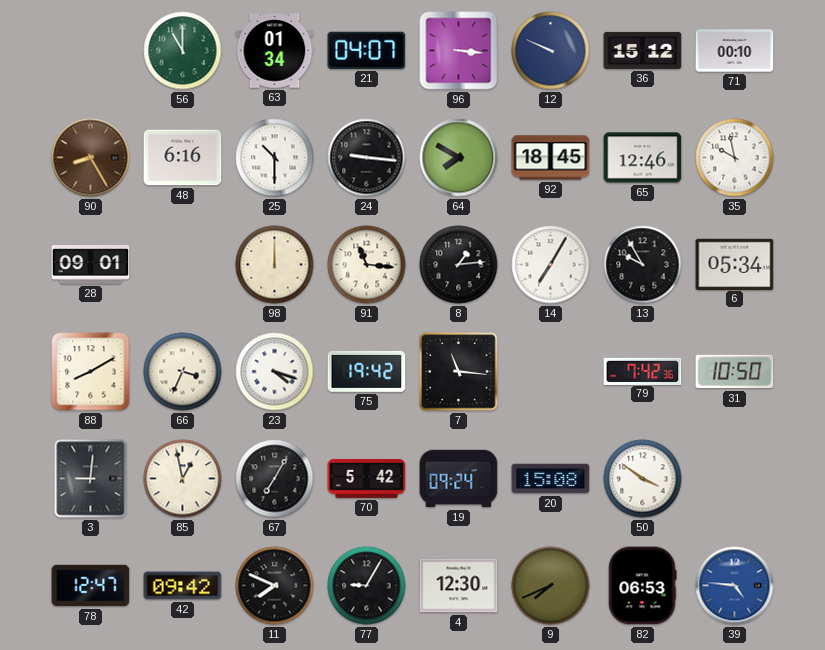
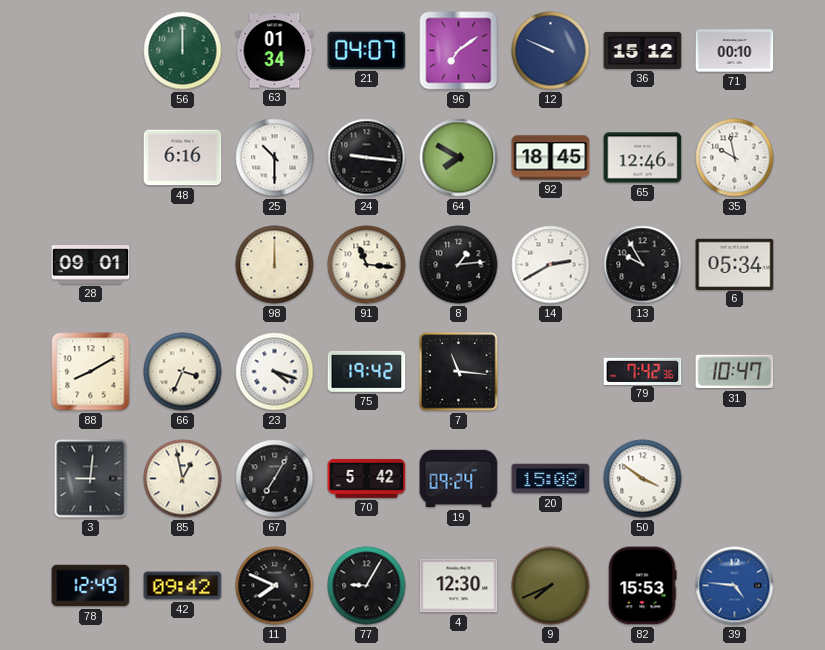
56: 11:00 -> 12:00 (183, 51)
96: 3:16 -> 7:09 (459, 51)
90: 8:25 -> none (91, 158)
14: 7:05 -> 2:40 (551, 265)
31: 10:50 -> 10:47 (735, 372)
78: 12:47 -> 12:49 (91, 586)
82: 06:53 -> 15:53 (642, 586)
